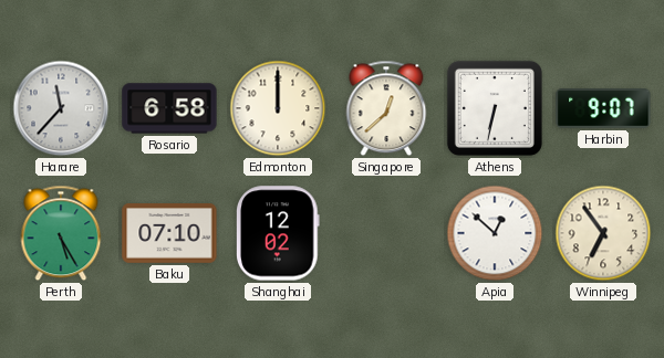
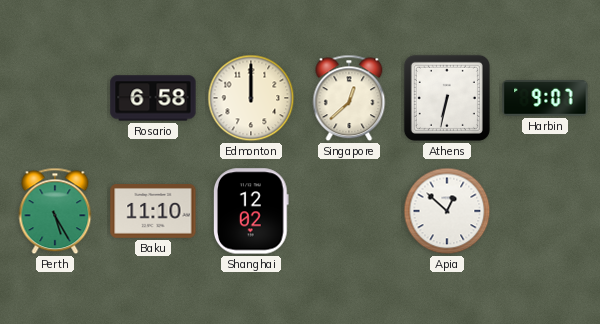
Harare: 11:37 -> none (61, 108)
Baku: 07:10 -> 11:10 (153, 212)
Winnipeg: 6:54 -> none (603, 233)
